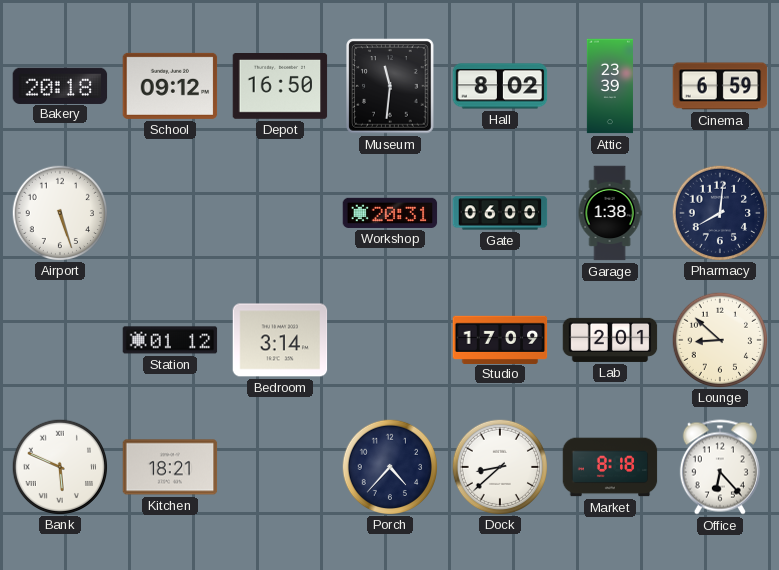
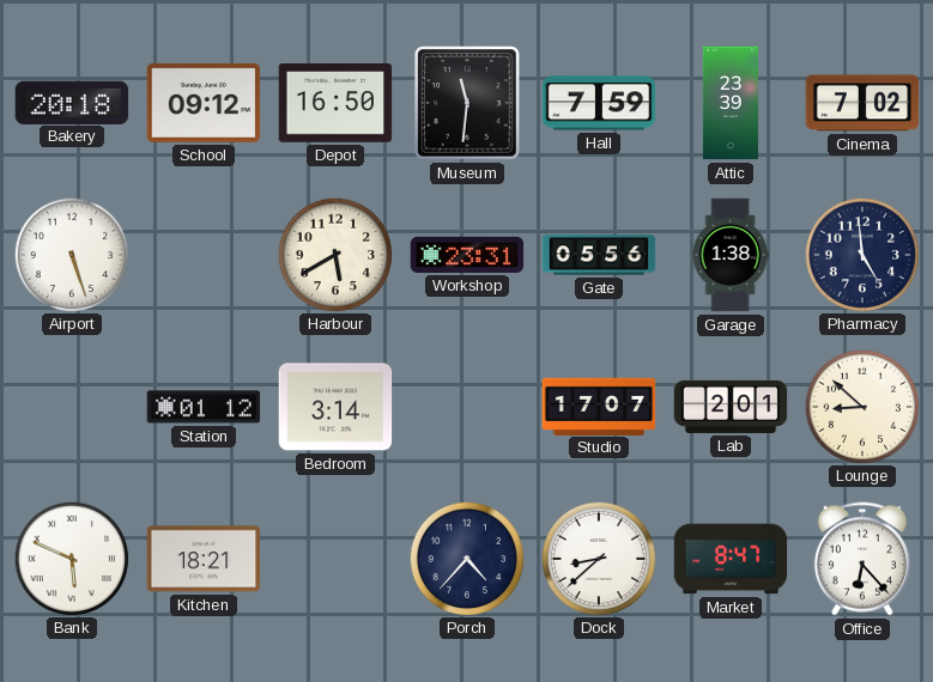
Hall: 8:02 -> 7:59 (599, 103)
Cinema: 6:59 -> 7:02 (862, 103)
Harbour: none -> 5:40 (334, 254)
Workshop: 20:31 -> 23:31 (467, 255)
Gate: 06:00 -> 05:56 (599, 255)
Pharmacy: 8:01 -> 4:59 (861, 254)
Studio: 17:09 -> 17:07 (599, 406)
Market: 8:18 -> 8:47 (731, 559)
